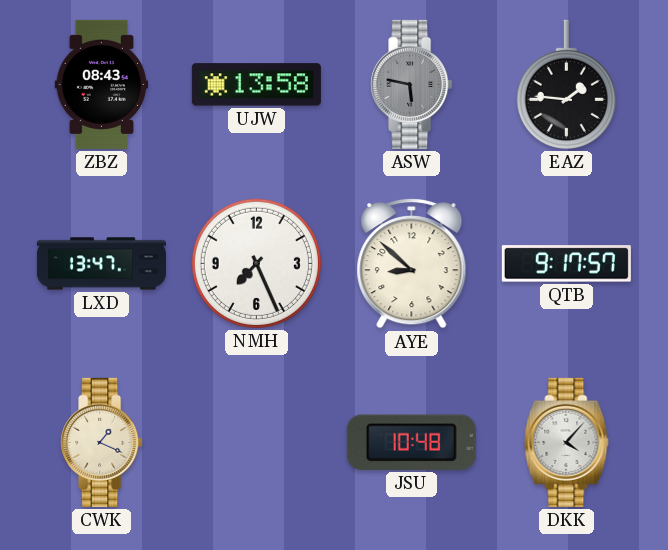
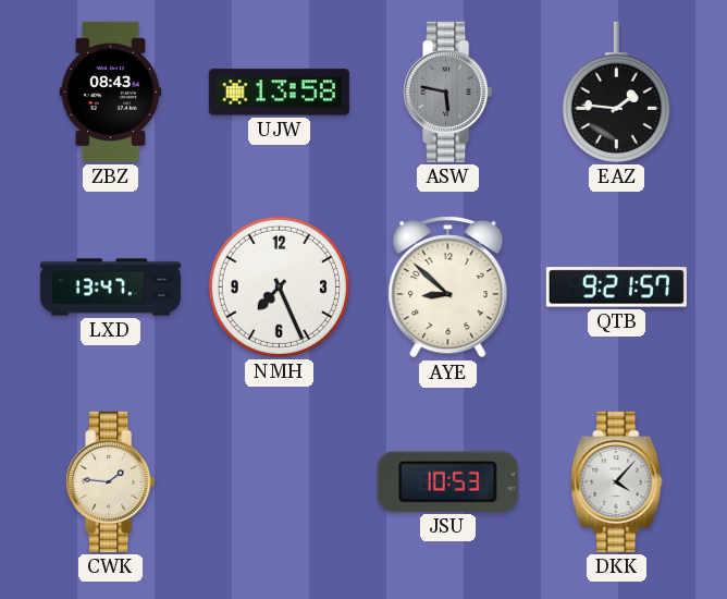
QTB: 9:17 -> 9:21 (616, 288)
CWK: 1:19 -> 1:46 (111, 481)
JSU: 10:48 -> 10:53 (447, 481)
